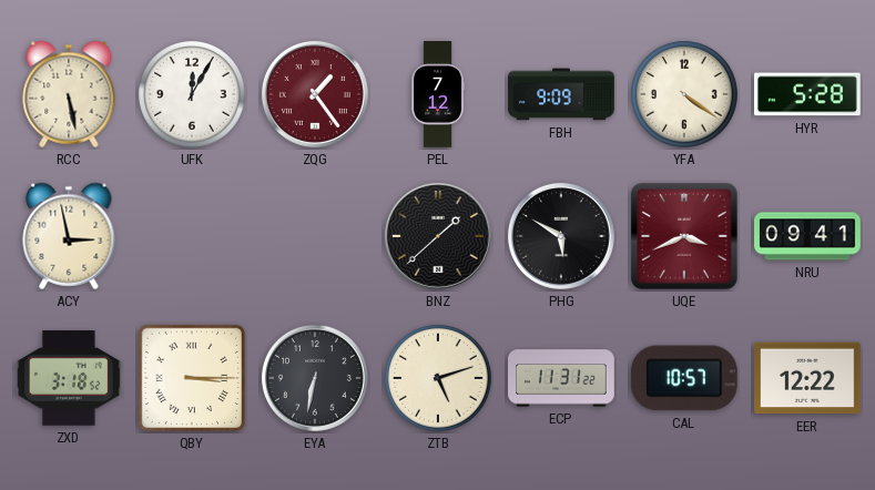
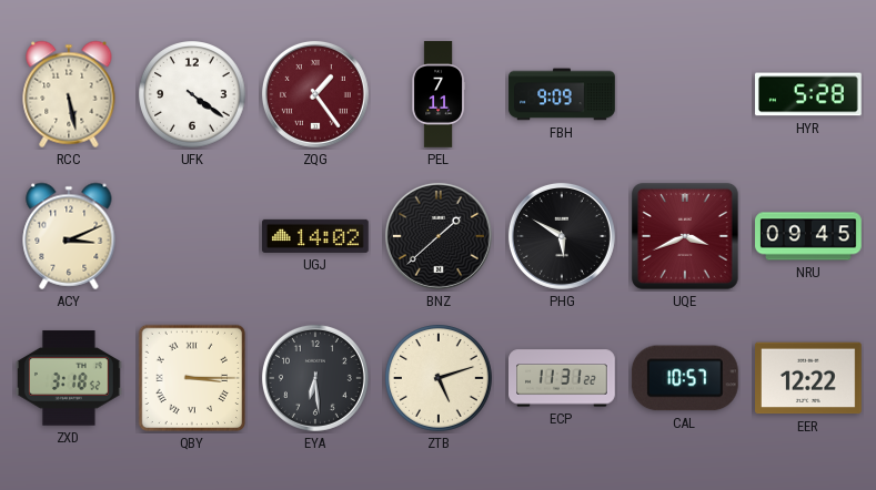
UFK: 12:05 -> 4:21 (192, 94)
PEL: 7:12 -> 7:11 (439, 94)
YFA: 4:21 -> none (684, 94)
ACY: 2:58 -> 3:11 (69, 236)
UGJ: none -> 14:02 (316, 236)
NRU: 09:41 -> 09:45 (809, 236)
EYA: 6:32 -> 6:29 (315, 378)
